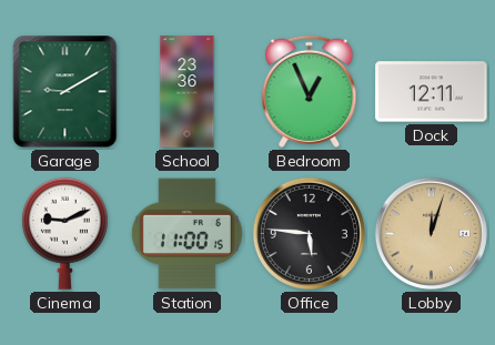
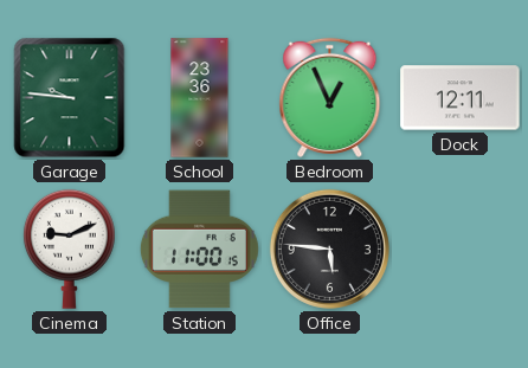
Garage: 9:10 -> 9:46 (70, 98)
Lobby: 12:03 -> none (431, 233)
